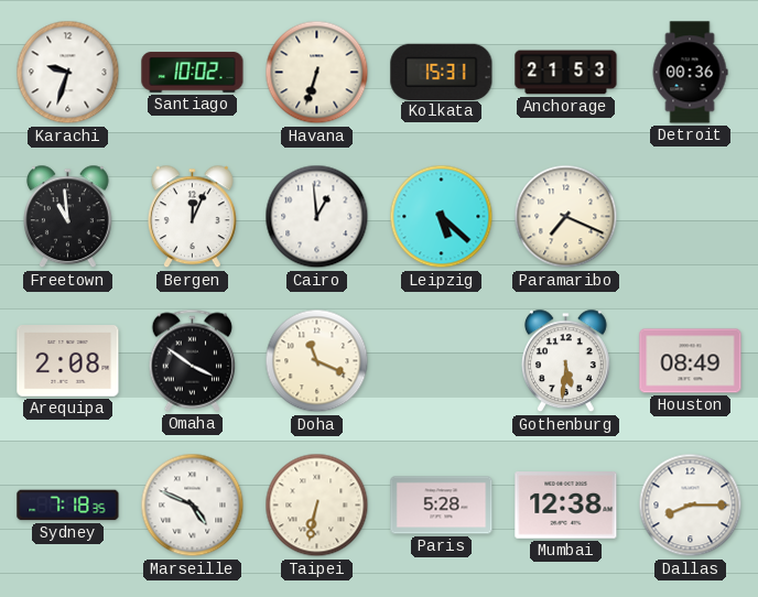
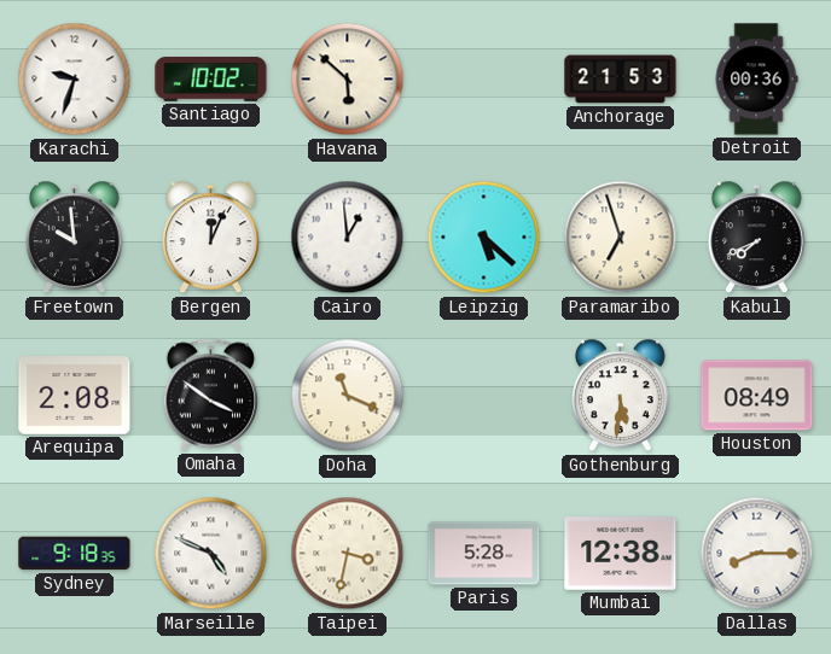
Havana: 6:33 -> 5:52 (348, 80)
Kolkata: 15:31 -> none (442, 72)
Freetown: 10:59 -> 9:59 (74, 238)
Paramaribo: 7:19 -> 6:57 (621, 238)
Kabul: none -> 7:41 (756, 238)
Sydney: 7:18 -> 9:18 (75, 554)
Taipei: 6:32 -> 3:32 (348, 554)
